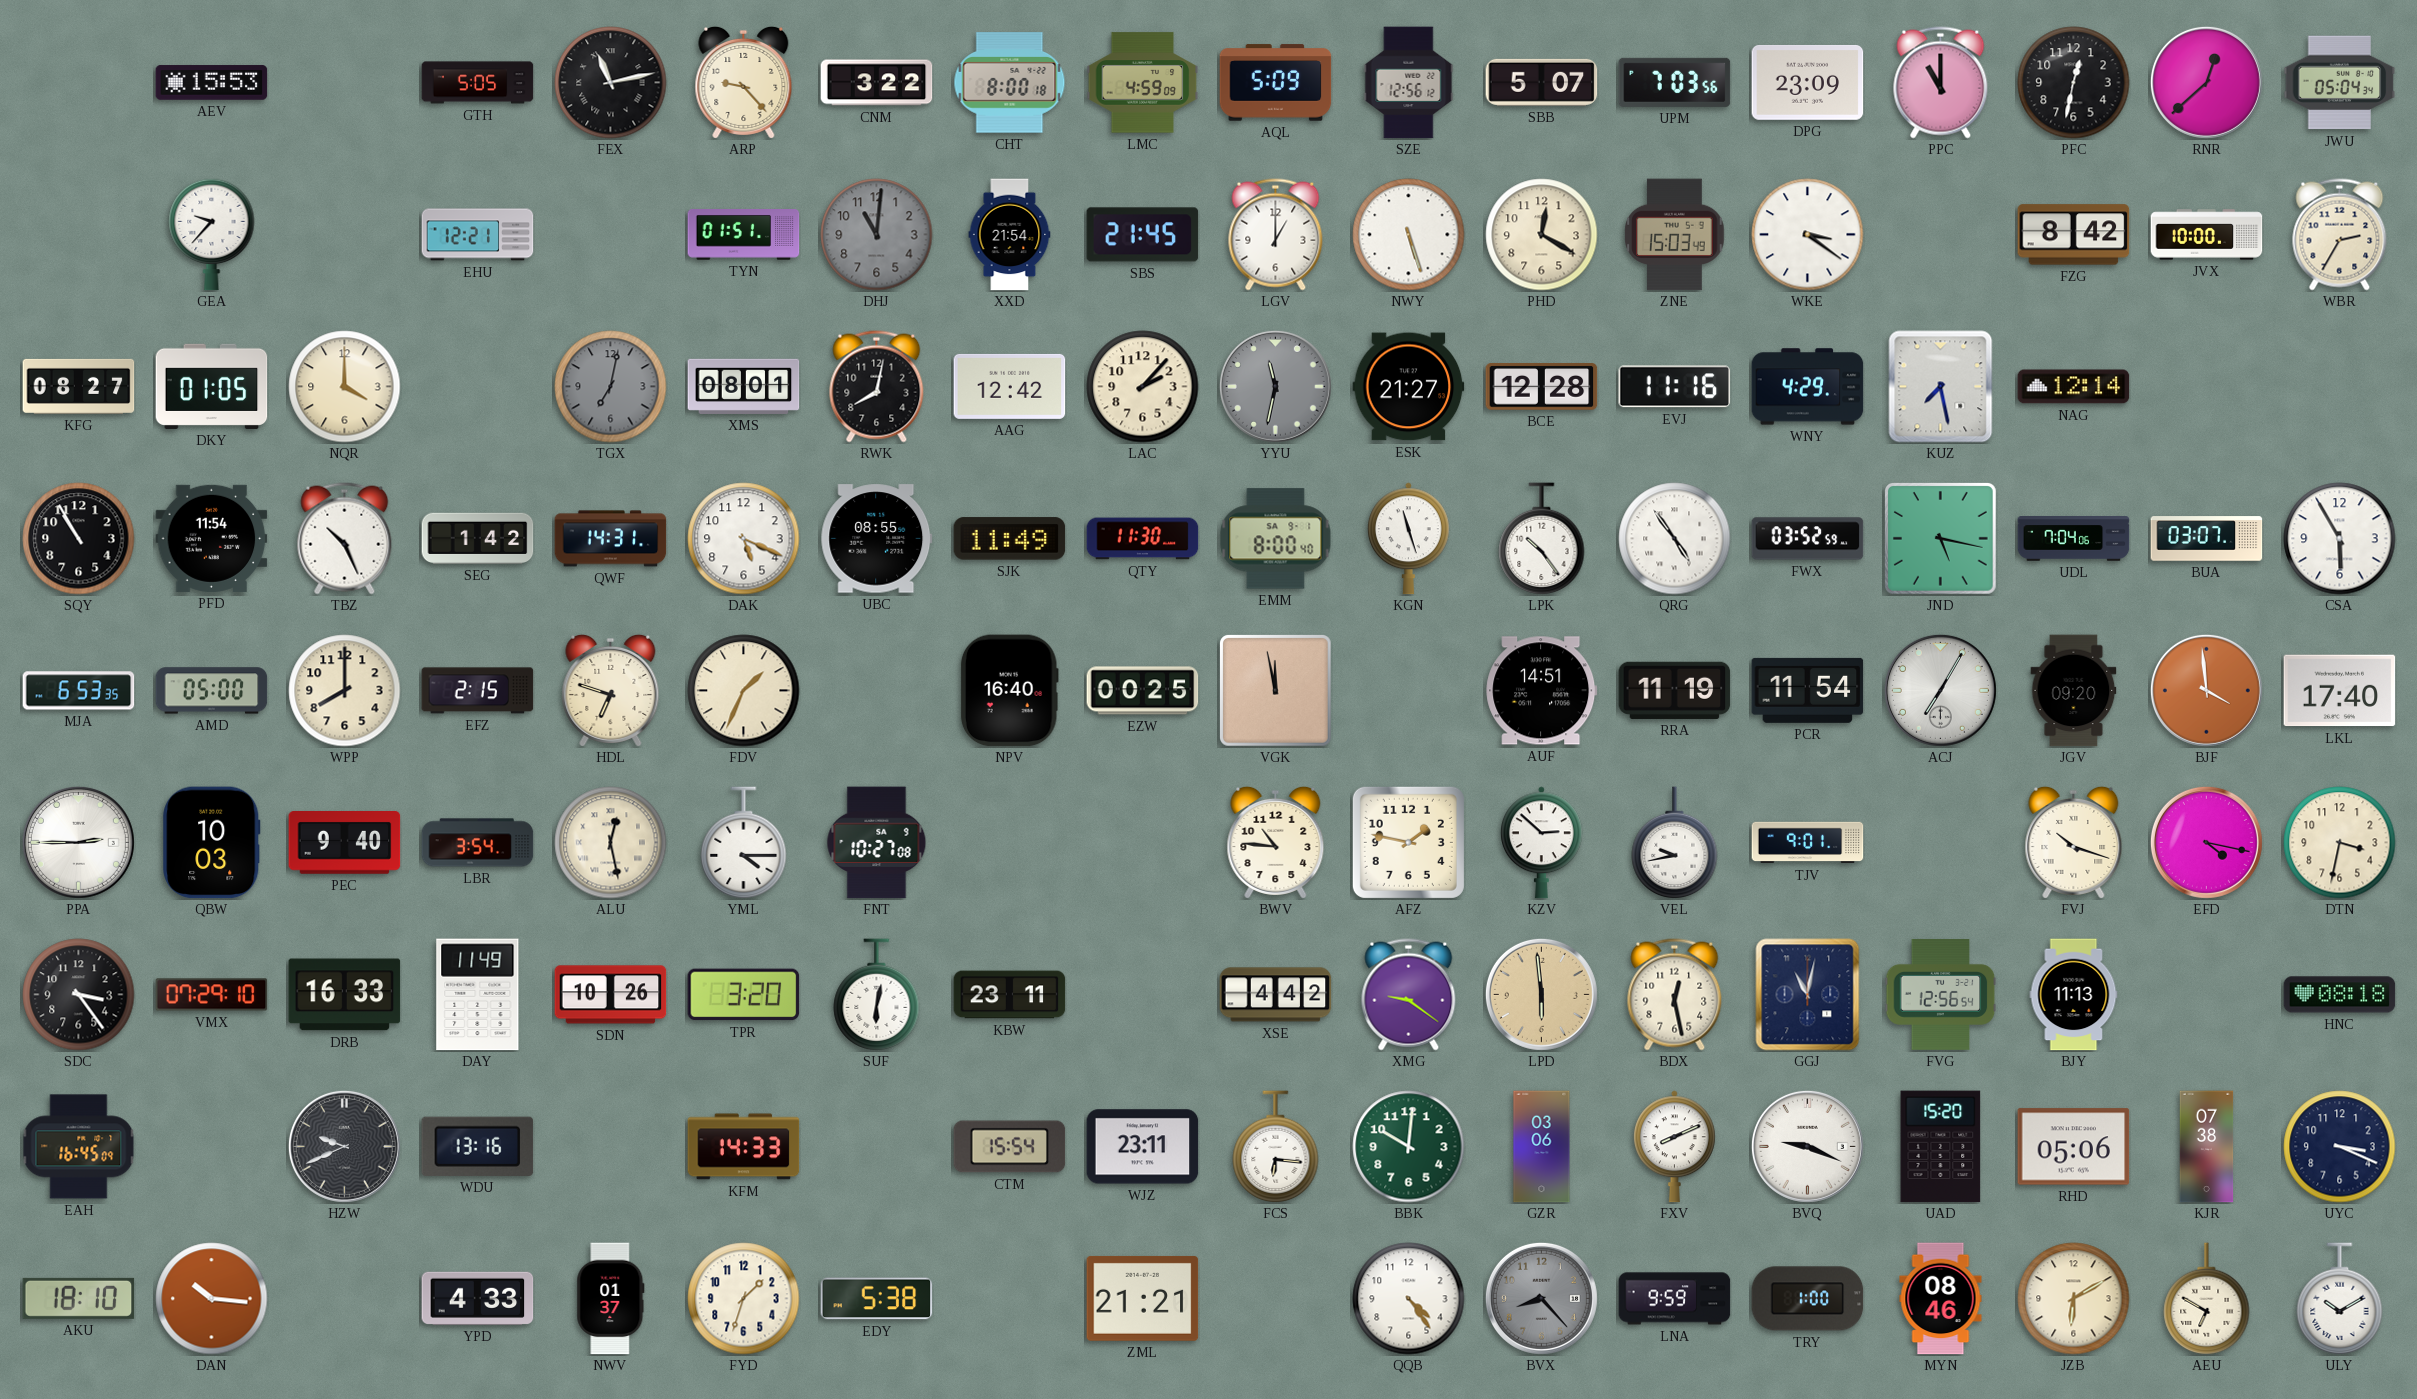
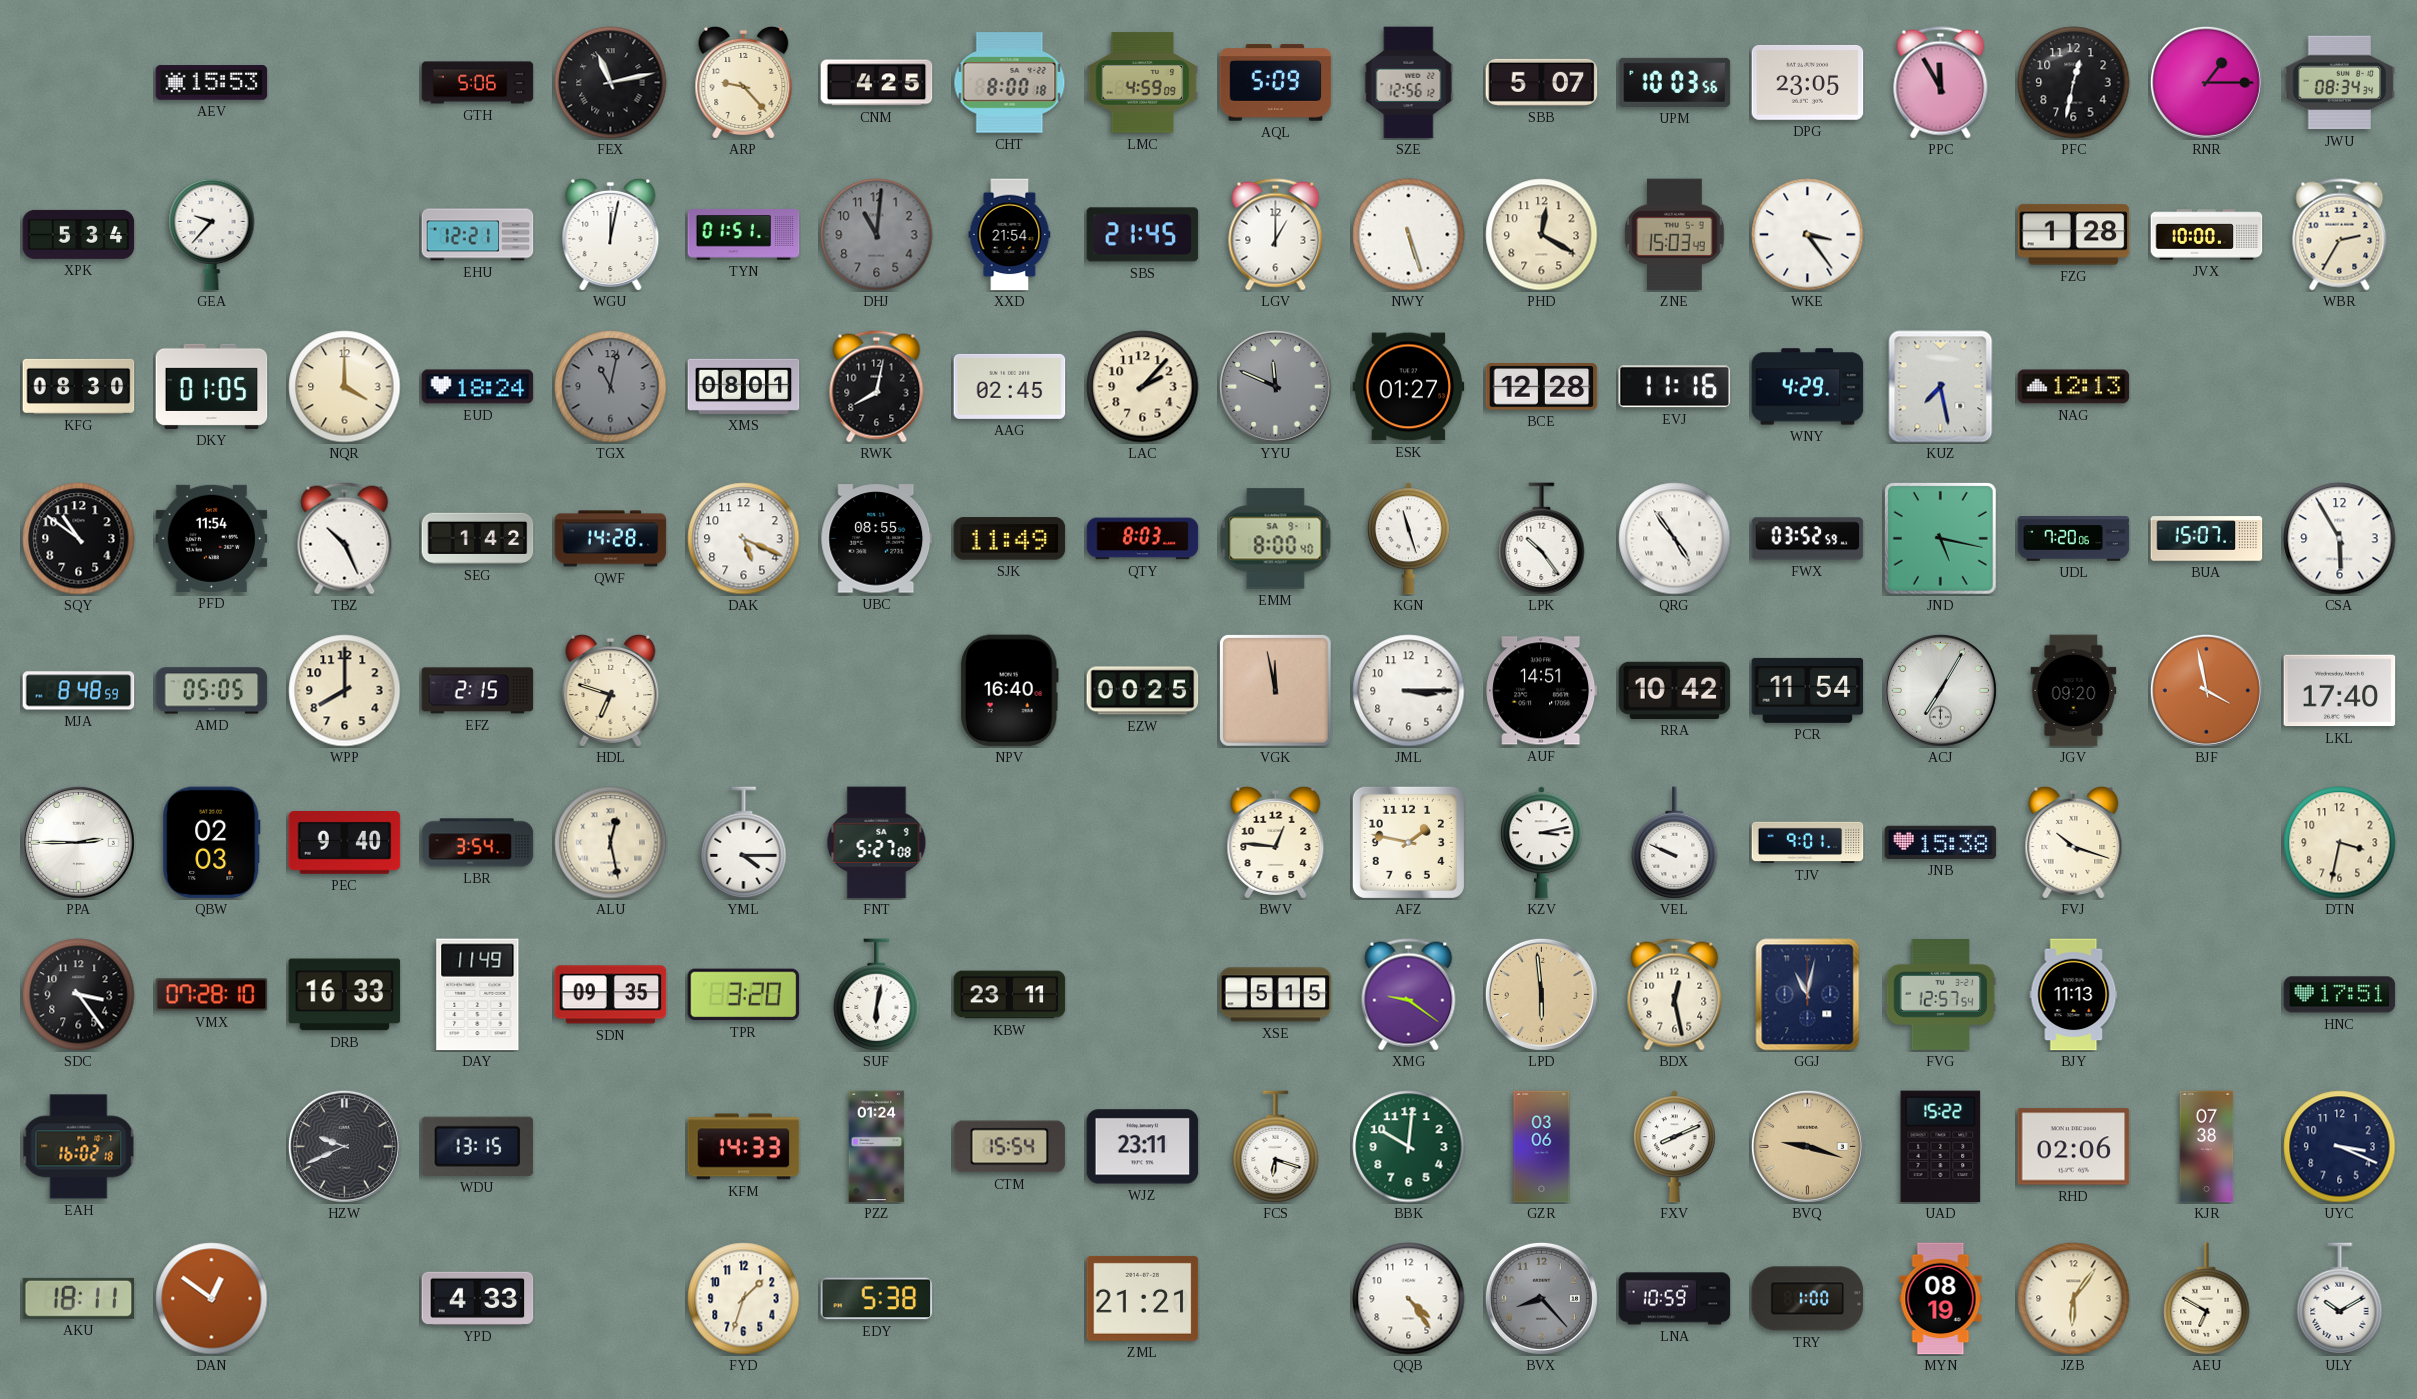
GTH: 5:05 -> 5:06 (478, 83)
CNM: 3:22 -> 4:25 (877, 83)
UPM: 7:03 -> 10:03 (1675, 82)
DPG: 23:09 -> 23:05 (1808, 82)
PPC: 11:00 -> 11:55 (1941, 83)
RNR: 12:38 -> 1:15 (2206, 82)
JWU: 05:04 -> 08:34 (2340, 83)
XPK: none -> 5:34 (79, 234)
WGU: none -> 12:02 (611, 234)
WKE: 3:21 -> 3:24 (1808, 235)
FZG: 8:42 -> 1:28 (2074, 235)
KFG: 08:27 -> 08:30 (79, 386)
EUD: none -> 18:24 (478, 387)
TGX: 7:02 -> 11:02 (611, 387)
AAG: 12:42 -> 02:45 (1010, 386)
YYU: 11:32 -> 11:49 (1275, 386)
ESK: 21:27 -> 01:27 (1409, 387)
NAG: 12:14 -> 12:13 (2074, 387)
SQY: 10:55 -> 10:51 (79, 539)
QWF: 14:31 -> 14:28 (611, 539)
QTY: 11:30 -> 8:03 (1143, 539)
UDL: 7:04 -> 7:20 (2074, 539)
BUA: 03:07 -> 15:07 (2207, 539)
MJA: 6:53 -> 8:48 (79, 691)
AMD: 05:00 -> 05:05 (212, 691)
FDV: 1:34 -> none (744, 691)
JML: none -> 3:15 (1409, 691)
RRA: 11:19 -> 10:42 (1675, 690)
BJF: 3:59 -> 3:58 (2206, 690)
QBW: 10:03 -> 02:03 (212, 843)
FNT: 10:27 -> 5:27 (877, 843)
BWV: 10:46 -> 12:46 (1276, 842)
KZV: 2:52 -> 3:13 (1541, 843)
VEL: 9:43 -> 9:49 (1675, 843)
JNB: none -> 15:38 (1941, 842)
EFD: 4:17 -> none (2206, 842)
VMX: 07:29 -> 07:28 (212, 995)
SDN: 10:26 -> 09:35 (611, 995)
XSE: 4:42 -> 5:15 (1276, 995)
FVG: 12:56 -> 12:57 (1941, 995)
HNC: 08:18 -> 17:51 (2340, 995)
EAH: 16:45 -> 16:02 (79, 1147)
WDU: 13:16 -> 13:15 (478, 1146)
PZZ: none -> 01:24 (877, 1147)
FCS: 6:16 -> 6:18 (1276, 1147)
BVQ: 9:19 -> 9:18 (1807, 1146)
BVQ dial: white -> champagne (1807, 1146)
UAD: 15:20 -> 15:22 (1941, 1147)
RHD: 05:06 -> 02:06 (2074, 1147)
AKU: 18:10 -> 18:11 (79, 1298)
DAN: 10:16 -> 12:51 (212, 1299)
NWV: 01:37 -> none (611, 1299)
LNA: 9:59 -> 10:59 (1675, 1299)
MYN: 08:46 -> 08:19 (1941, 1299)
JZB: 6:10 -> 6:06 (2074, 1299)
